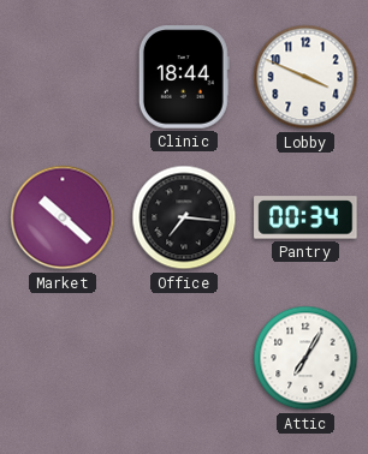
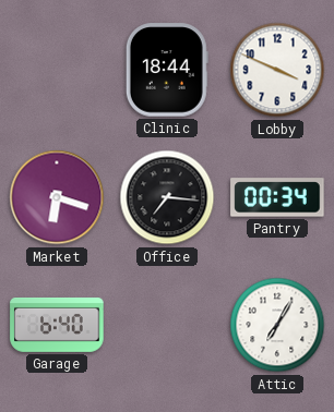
Market: 10:22 -> 6:18 (57, 197)
Garage: none -> 6:40 (57, 325)
